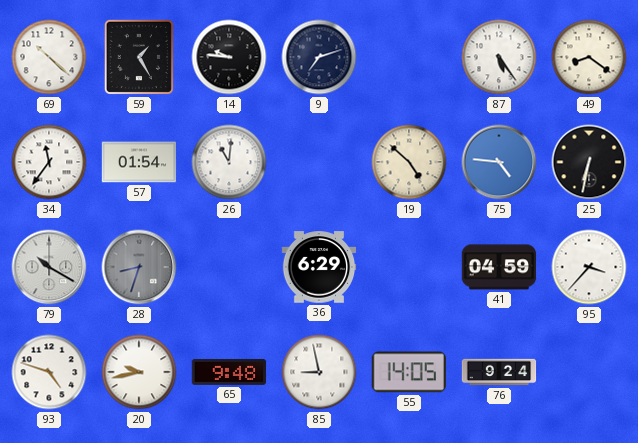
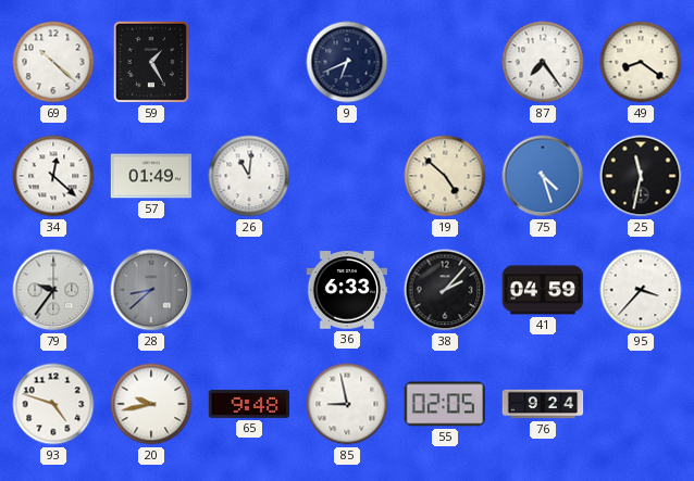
14: 9:46 -> none (229, 57)
9: 7:12 -> 6:41 (347, 62)
87: 5:24 -> 7:24 (543, 62)
34: 11:36 -> 12:22 (53, 176)
57: 01:54 -> 01:49 (151, 176)
75: 4:46 -> 4:27 (543, 176)
25: 6:32 -> 11:32 (641, 176)
79: 10:20 -> 9:36 (53, 290)
28: 8:33 -> 8:38 (151, 290)
36: 6:29 -> 6:33 (347, 290)
38: none -> 2:07 (445, 290)
55: 14:05 -> 02:05 (445, 404)
